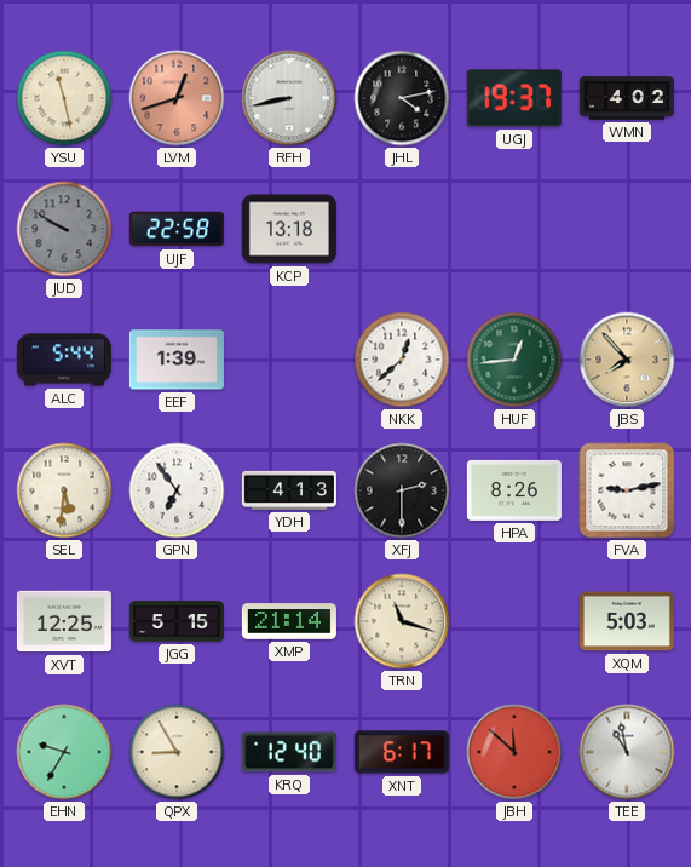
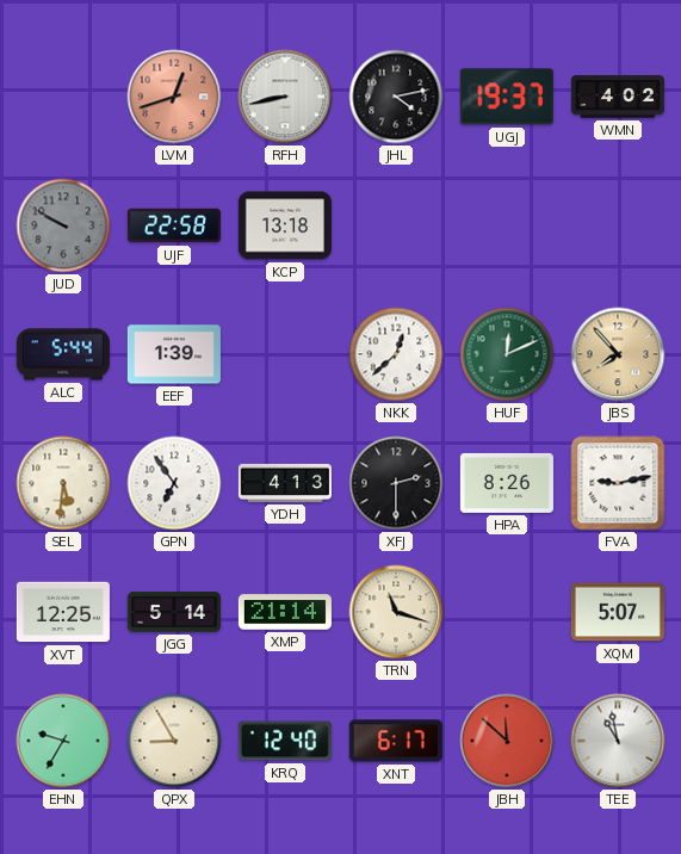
YSU: 11:28 -> none (64, 98)
HUF: 12:44 -> 12:11 (507, 354)
JGG: 5:15 -> 5:14 (174, 612)
XQM: 5:03 -> 5:07 (618, 612)
